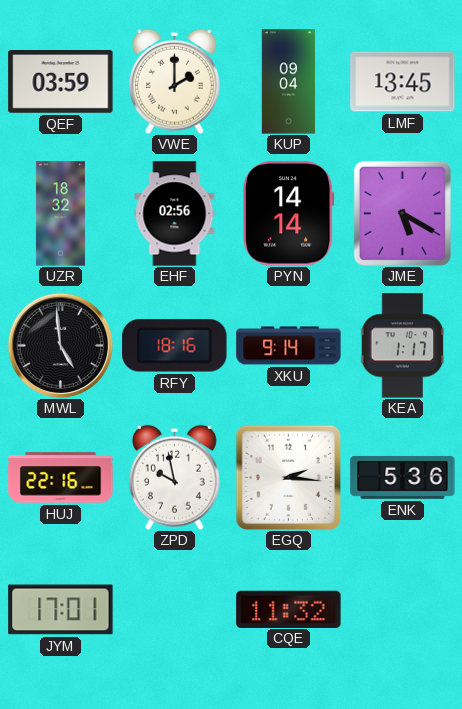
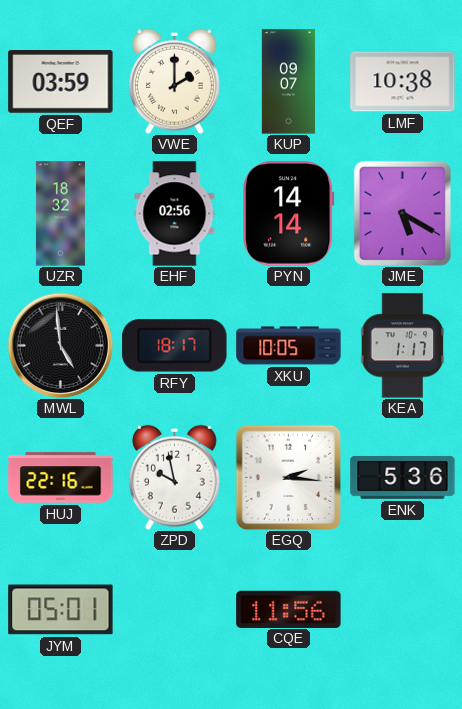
KUP: 09:04 -> 09:07 (288, 82)
LMF: 13:45 -> 10:38 (403, 82)
RFY: 18:16 -> 18:17 (175, 346)
XKU: 9:14 -> 10:05 (289, 346)
JYM: 17:01 -> 05:01 (61, 610)
CQE: 11:32 -> 11:56 (289, 609)
